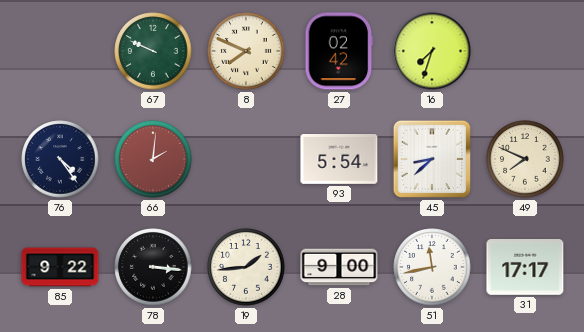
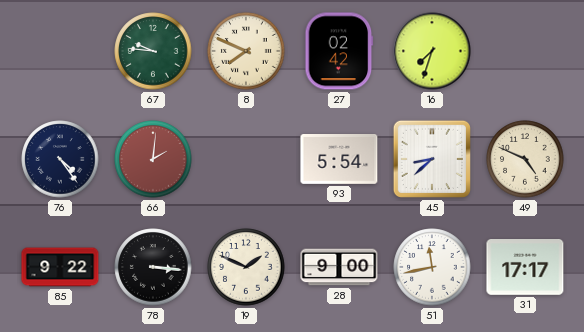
67: 9:49 -> 9:46 (153, 51)
49: 7:49 -> 4:49 (525, 159)
19: 1:44 -> 1:49 (246, 267)
